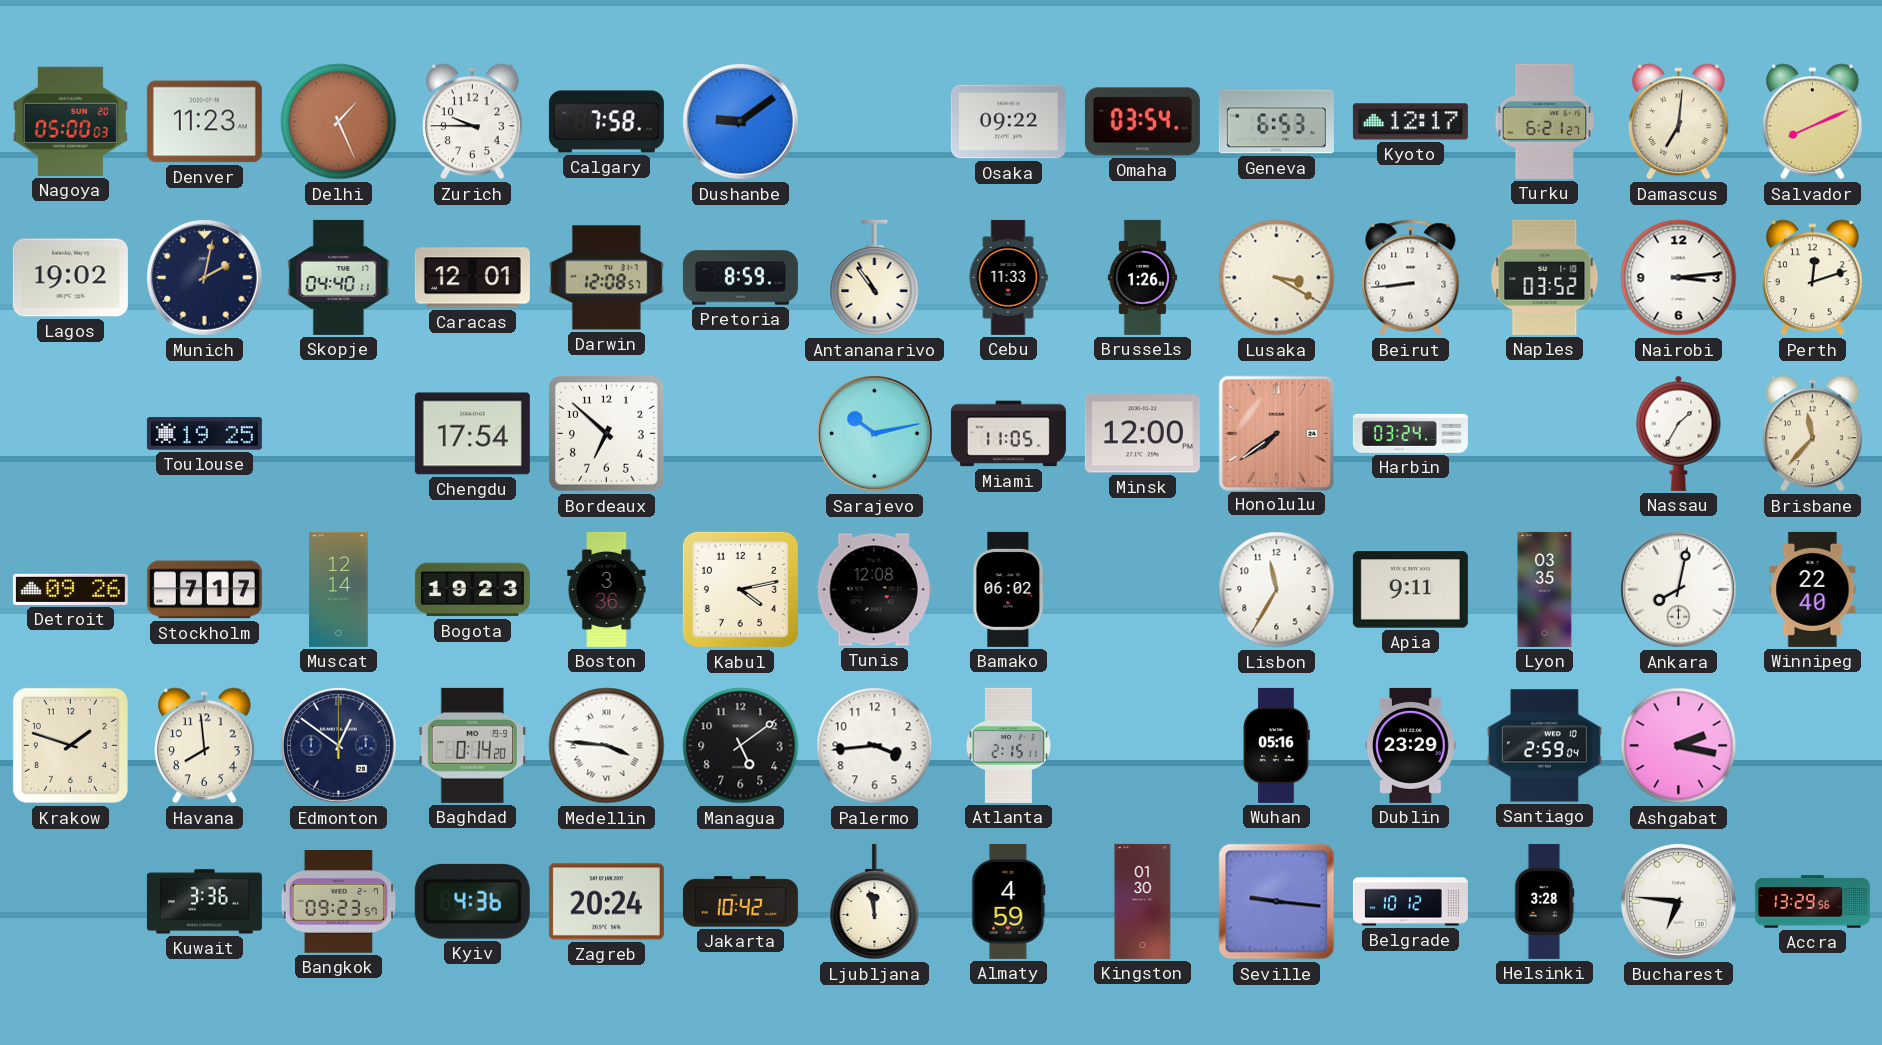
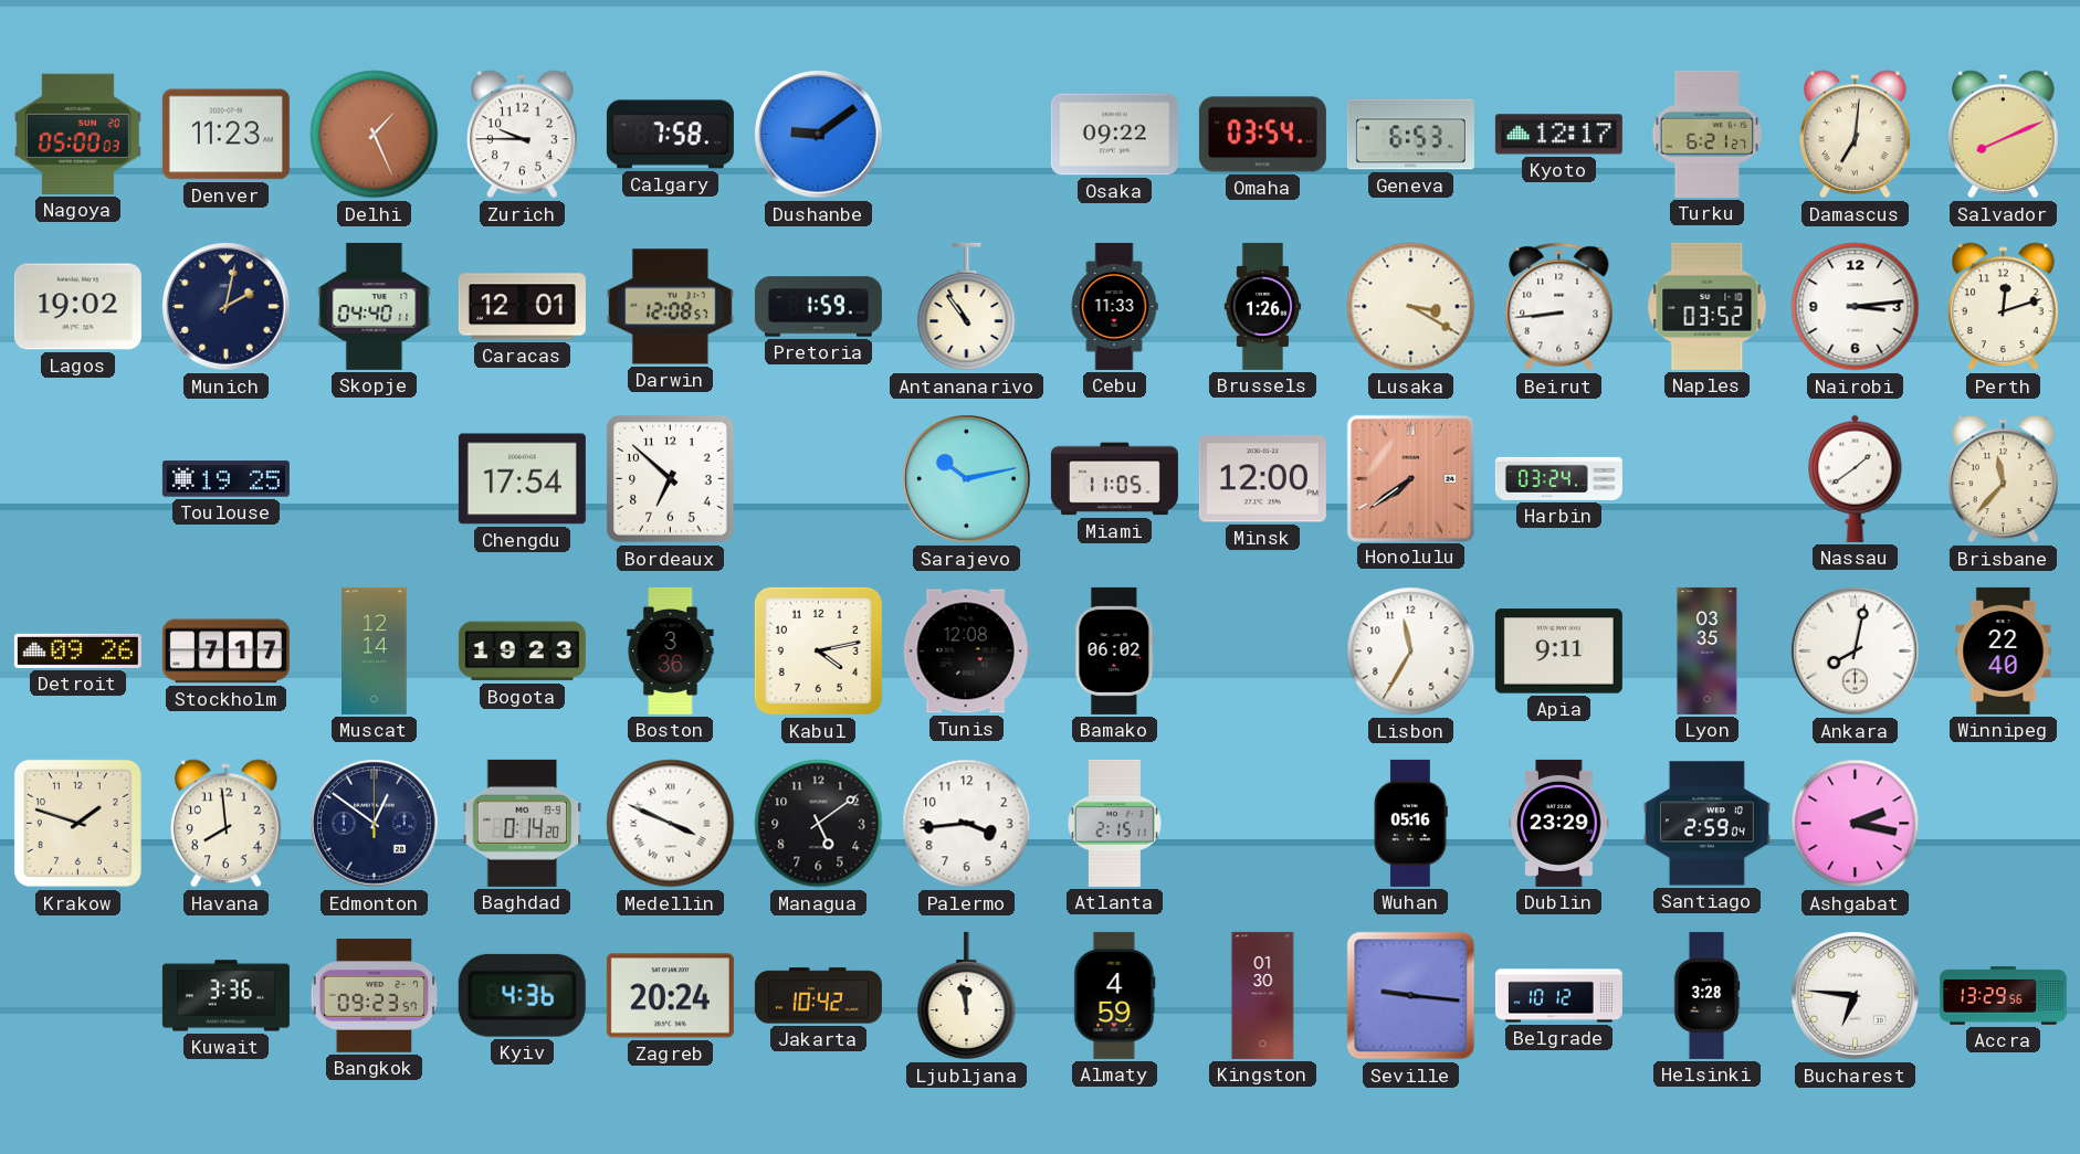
Pretoria: 8:59 -> 1:59 (818, 307)
Nassau: 1:35 -> 1:39 (1856, 478)
Medellin: 3:46 -> 3:49 (671, 824)
